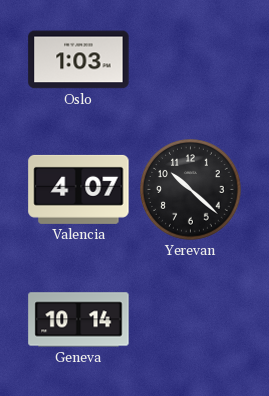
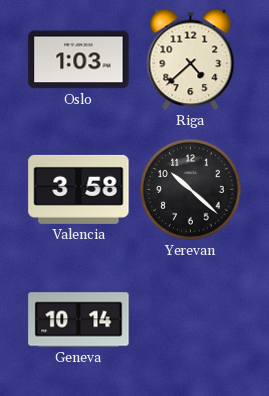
Riga: none -> 4:38 (191, 60)
Valencia: 4:07 -> 3:58 (79, 189)
